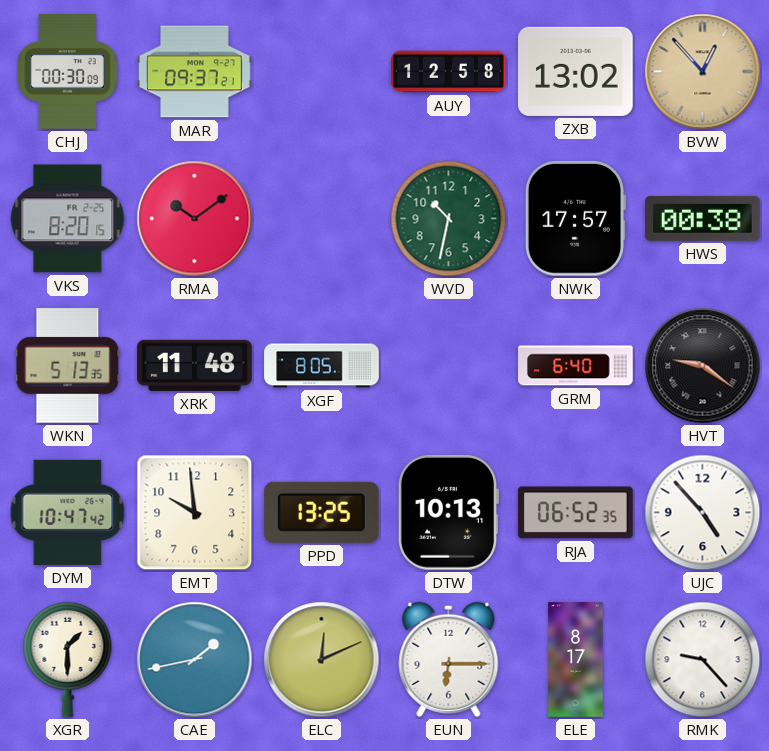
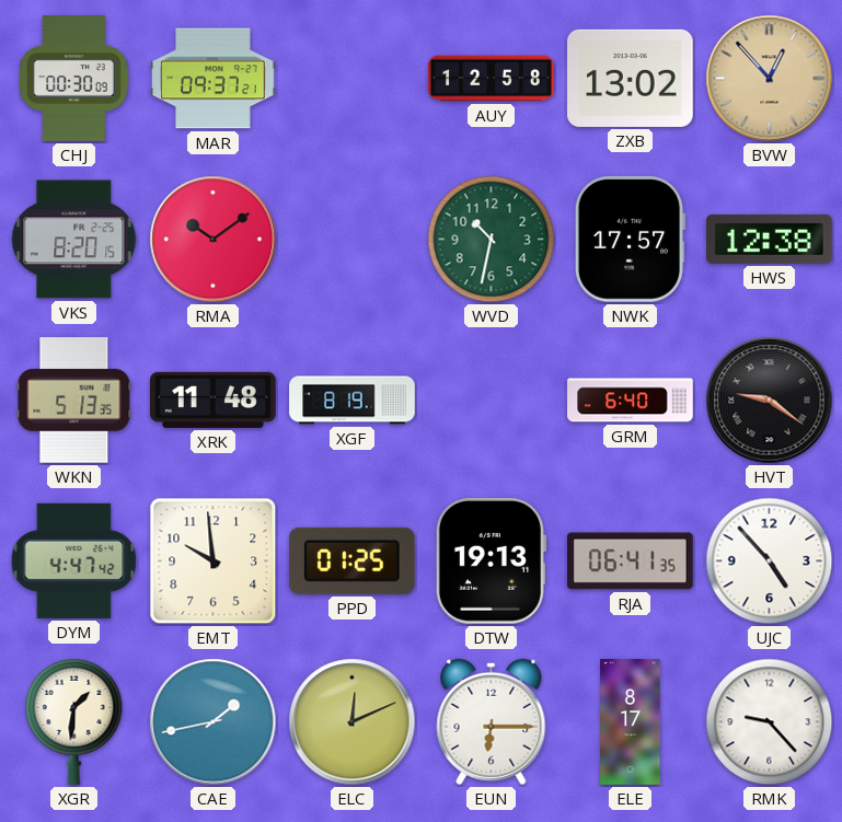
HWS: 00:38 -> 12:38 (770, 239)
XGF: 8:05 -> 8:19 (353, 401)
DYM: 10:47 -> 4:47 (74, 560)
PPD: 13:25 -> 01:25 (351, 560)
DTW: 10:13 -> 19:13 (491, 560)
RJA: 06:52 -> 06:41 (630, 561)
XGR: 1:30 -> 1:31 (74, 721)
